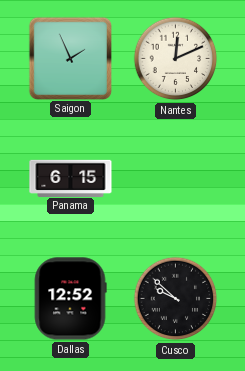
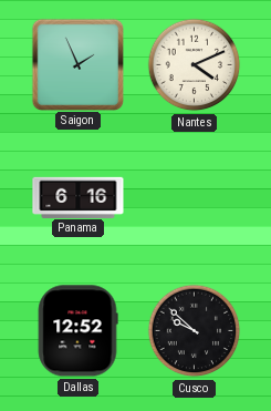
Nantes: 12:11 -> 4:11 (195, 65)
Panama: 6:15 -> 6:16 (79, 197)
